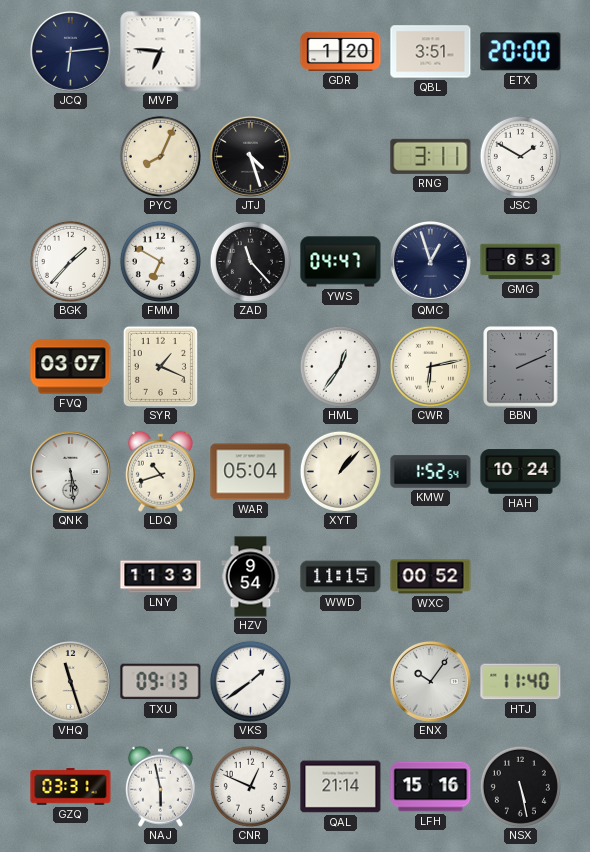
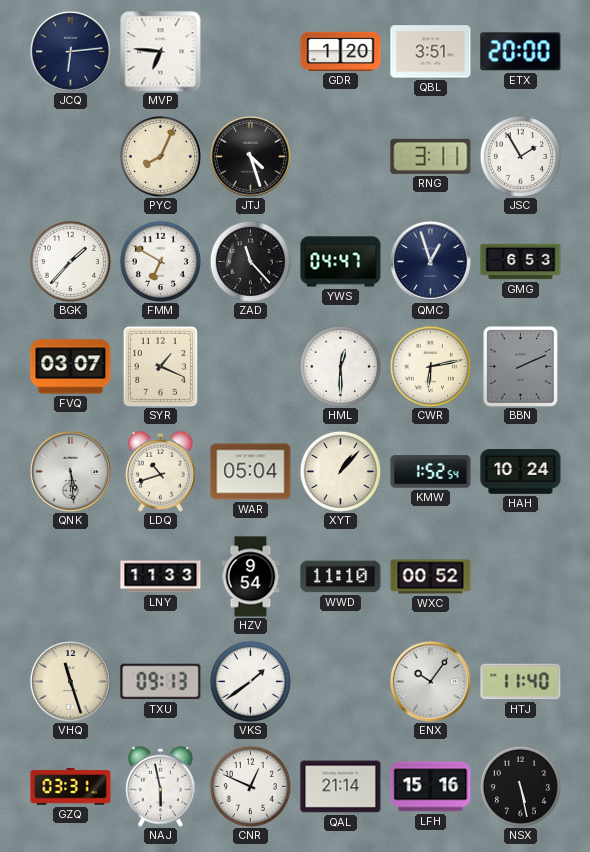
JSC: 1:50 -> 1:55 (520, 156)
HML: 12:36 -> 12:30 (340, 366)
WWD: 11:15 -> 11:10 (341, 577)
